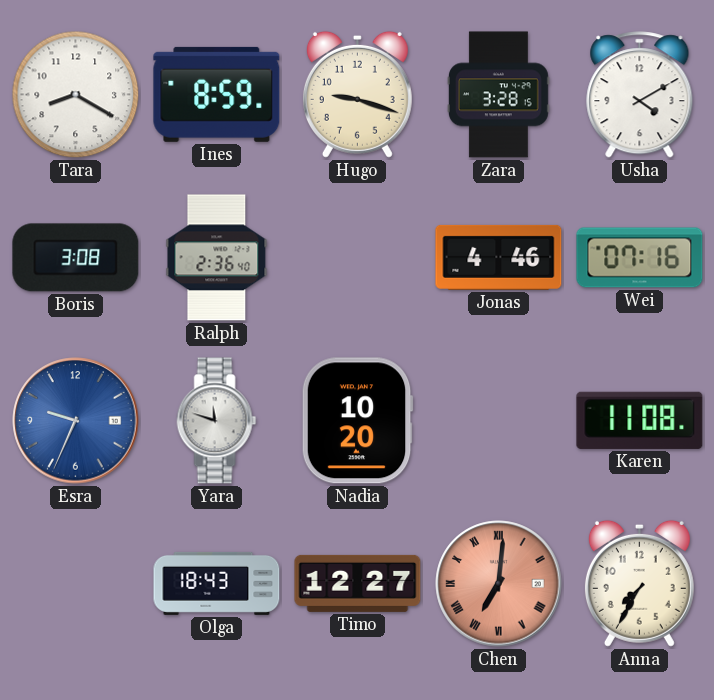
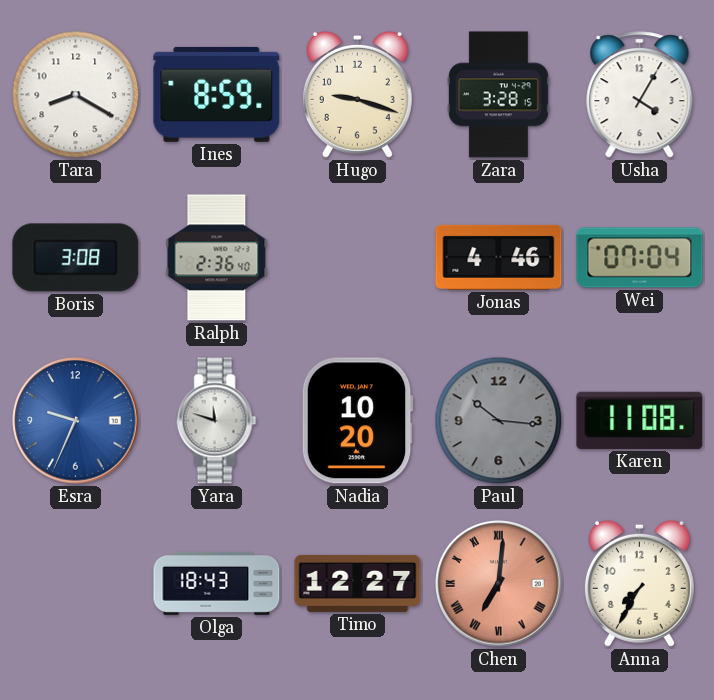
Usha: 4:10 -> 4:05 (640, 95)
Wei: 07:16 -> 07:04 (640, 258)
Paul: none -> 10:16 (499, 421)
